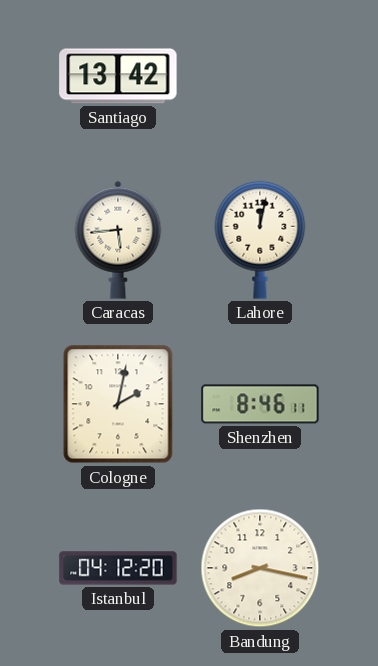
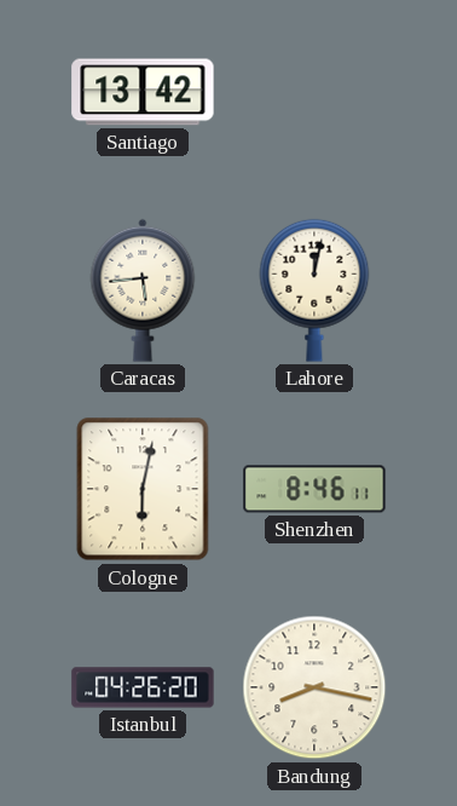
Cologne: 2:02 -> 6:02 (143, 489)
Istanbul: 04:12 -> 04:26 (143, 687)
